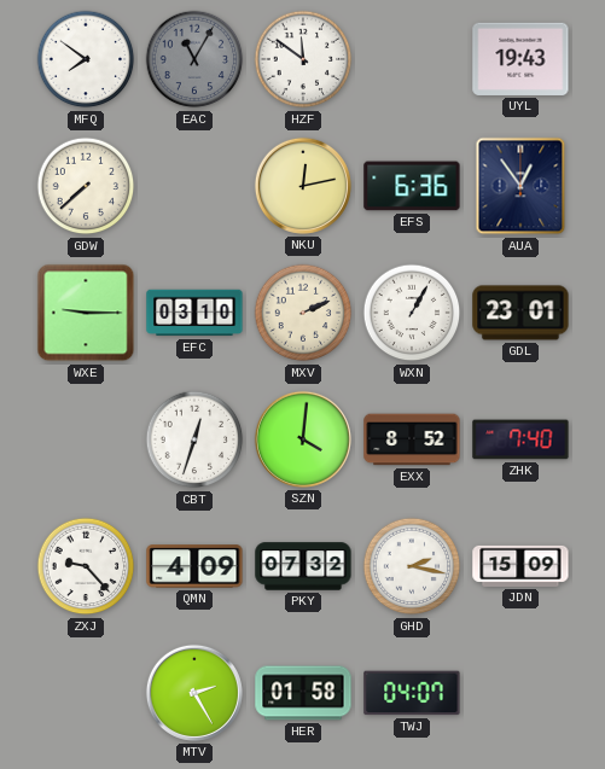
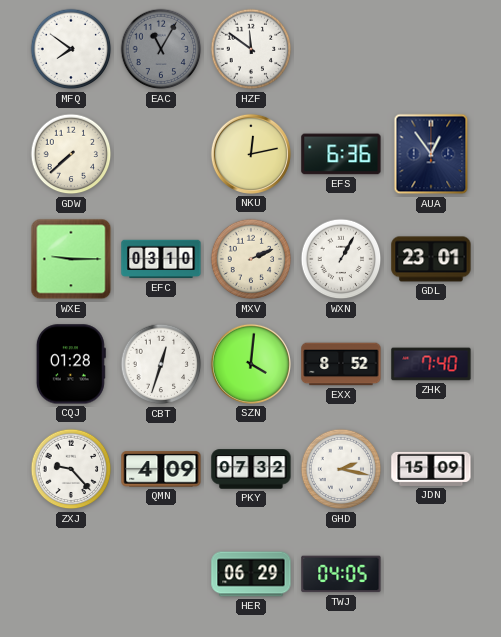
UYL: 19:43 -> none (520, 59)
CQJ: none -> 01:28 (71, 364)
MTV: 2:25 -> none (194, 693)
HER: 01:58 -> 06:29 (251, 574)
TWJ: 04:07 -> 04:05 (341, 574)
